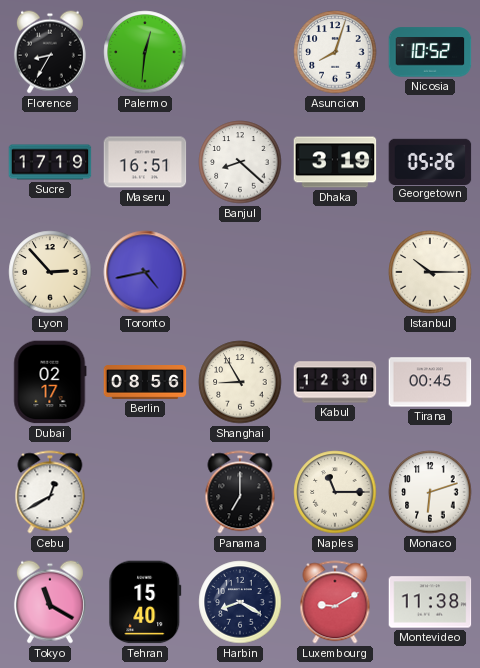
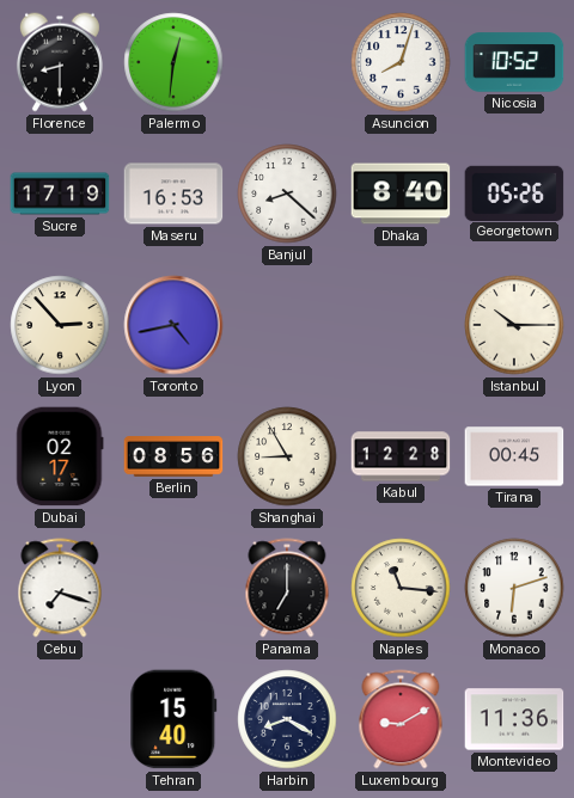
Florence: 8:35 -> 8:30 (60, 62)
Maseru: 16:51 -> 16:53 (173, 194)
Dhaka: 3:19 -> 8:40 (401, 194)
Kabul: 12:30 -> 12:28 (401, 456)
Cebu: 12:40 -> 7:18 (60, 588)
Naples: 11:15 -> 11:16 (401, 588)
Tokyo: 11:20 -> none (50, 602)
Montevideo: 11:38 -> 11:36 (514, 719)
